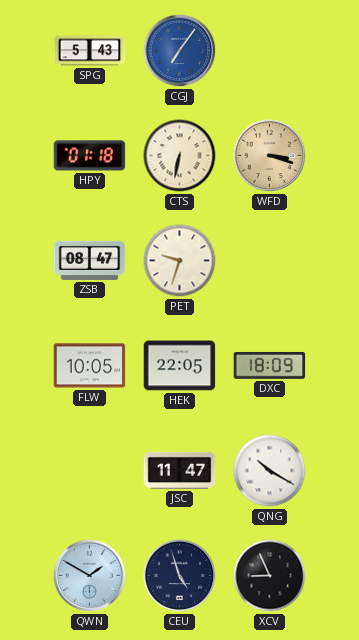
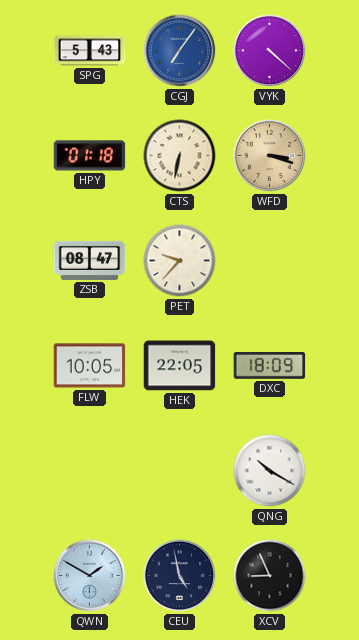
VYK: none -> 4:22 (270, 51)
PET: 9:33 -> 9:37 (180, 261)
JSC: 11:47 -> none (180, 470)
CEU: 4:57 -> 4:58 (180, 576)
